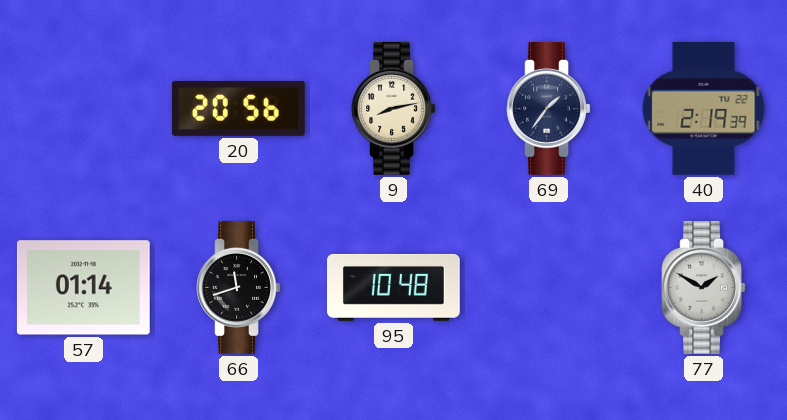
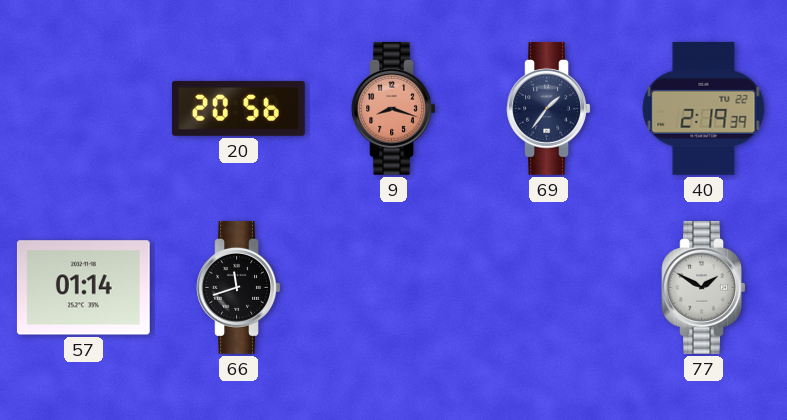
9: 8:13 -> 8:18 (394, 108)
9 dial: cream -> salmon (394, 108)
95: 10:48 -> none (394, 287)
